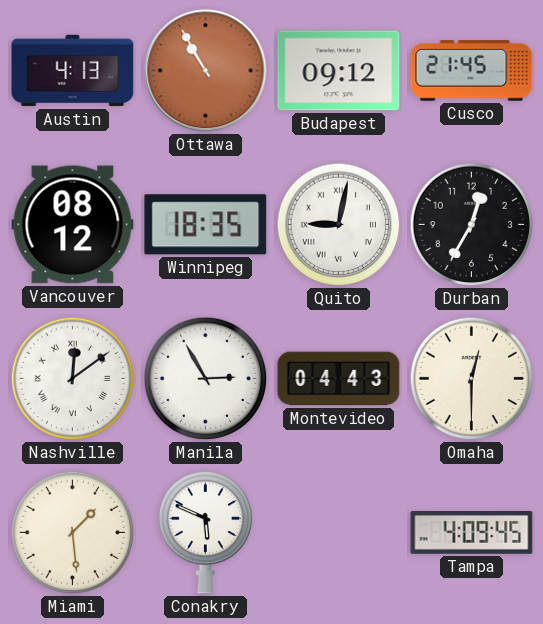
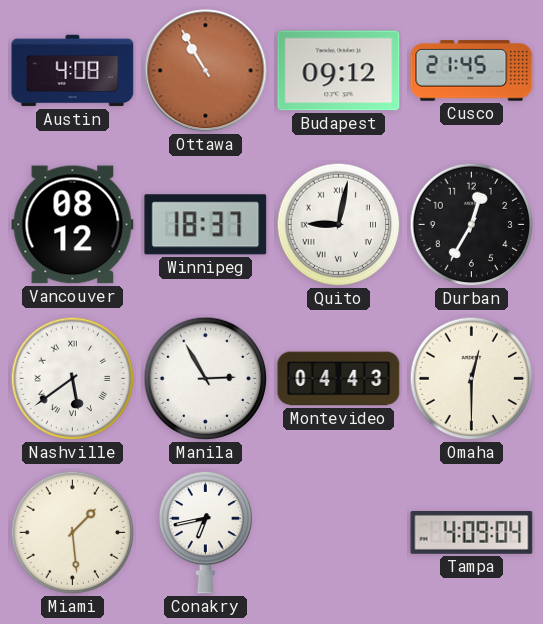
Austin: 4:13 -> 4:08 (73, 71)
Winnipeg: 18:35 -> 18:37 (206, 225)
Nashville: 12:09 -> 5:39 (73, 379)
Conakry: 5:49 -> 6:43 (205, 532)
Tampa: 4:09:45 -> 4:09:04 (472, 533)
